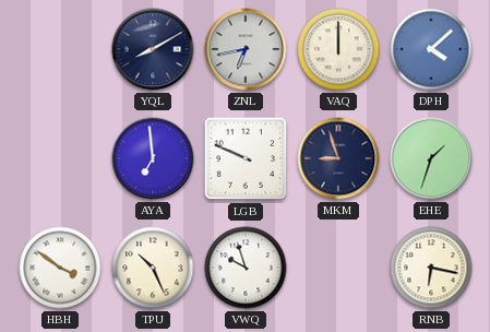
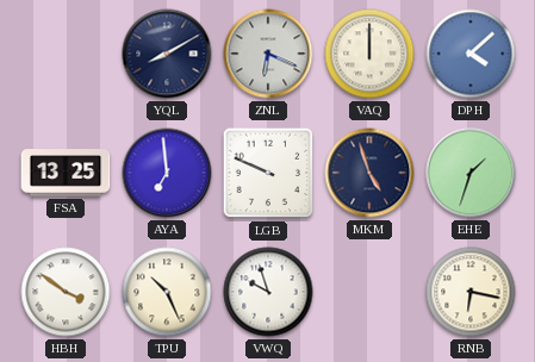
ZNL: 6:43 -> 6:19 (268, 54)
FSA: none -> 13:25 (66, 173)
MKM: 8:57 -> 4:57 (369, 173)
